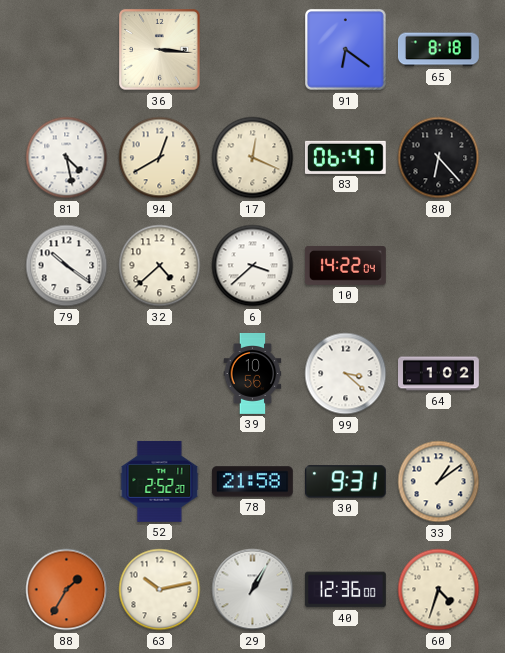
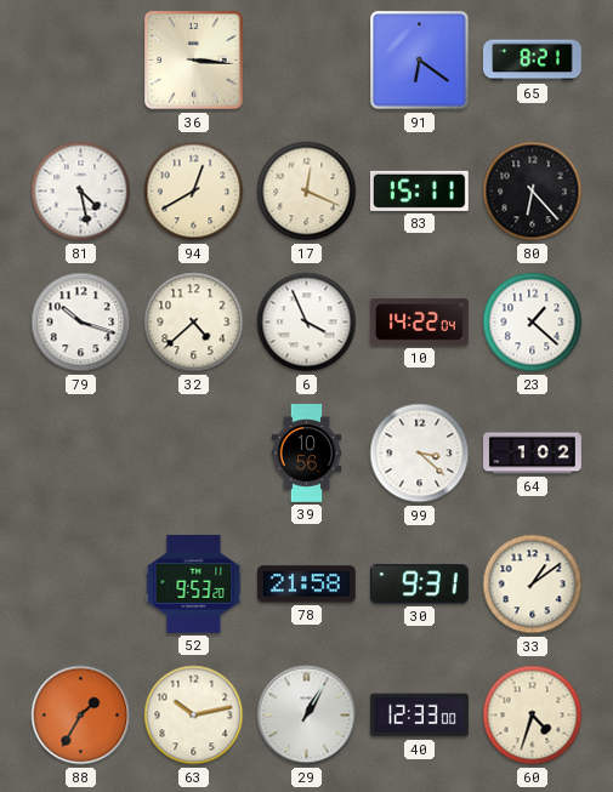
65: 8:18 -> 8:21 (532, 61)
83: 06:47 -> 15:11 (419, 190)
79: 10:21 -> 10:18 (81, 323)
6: 3:38 -> 3:56 (307, 323)
23: none -> 1:22 (533, 323)
52: 2:52 -> 9:53 (194, 583)
40: 12:36 -> 12:33 (419, 716)
